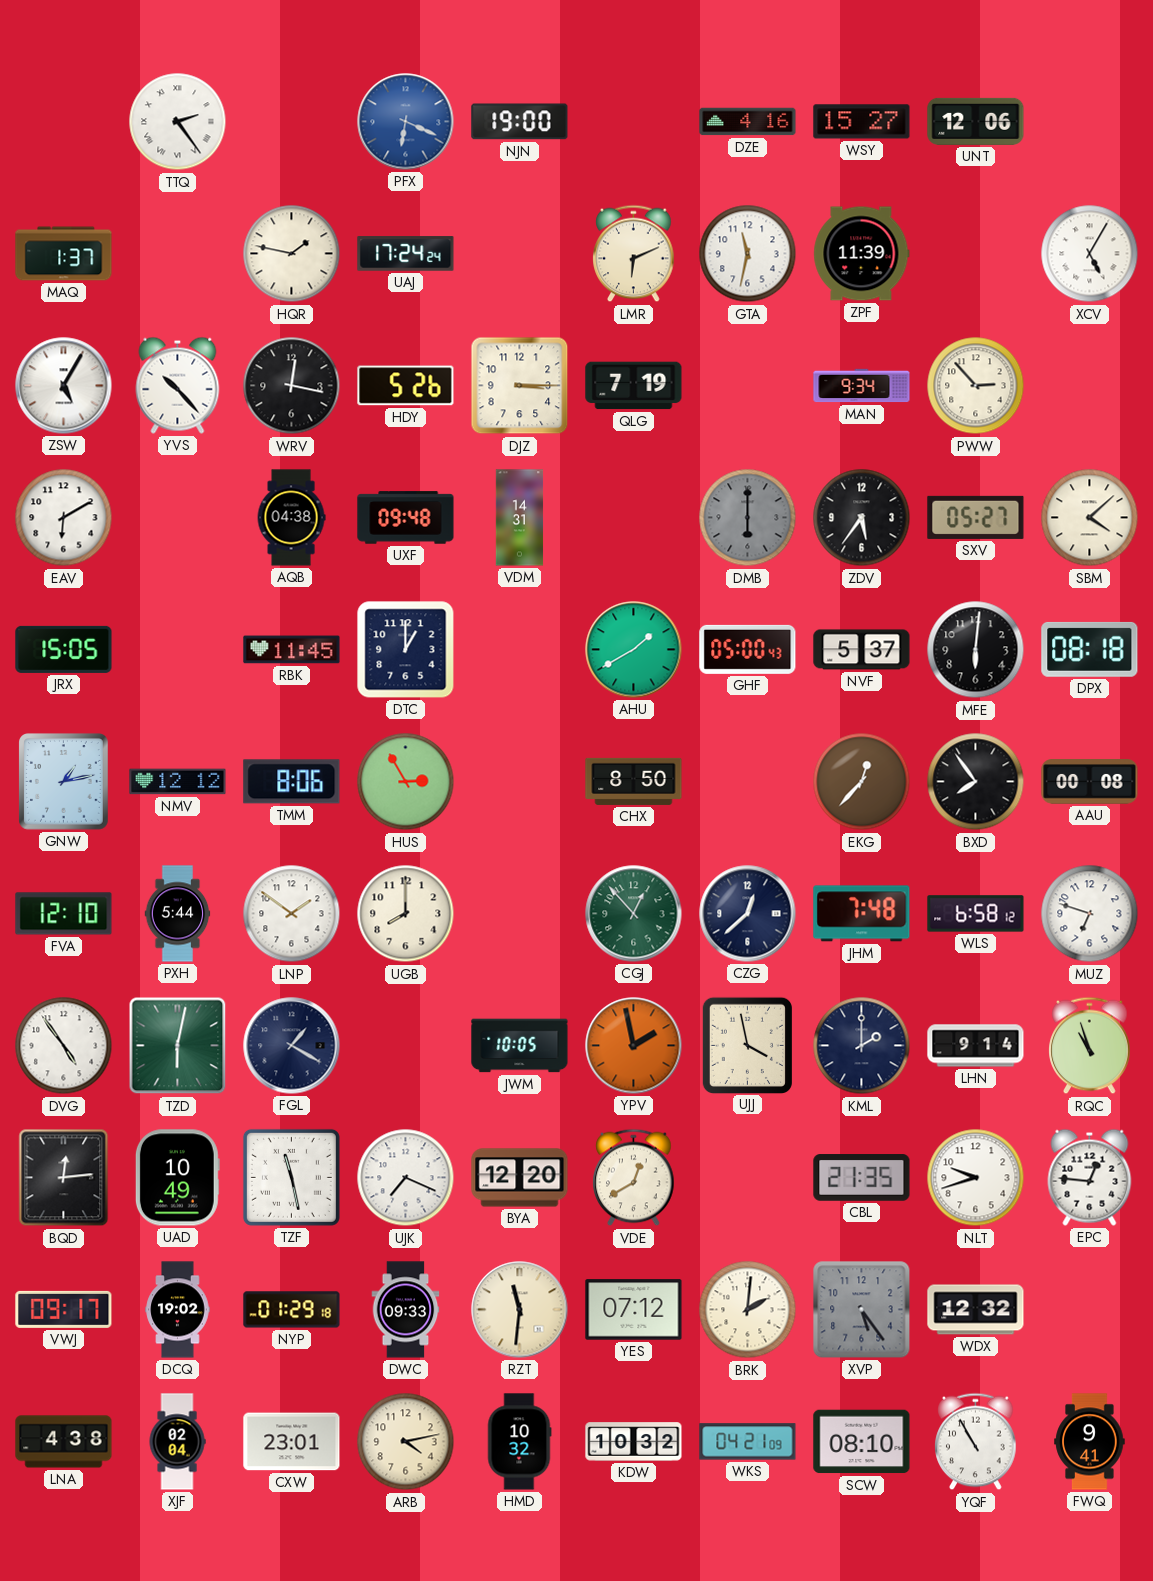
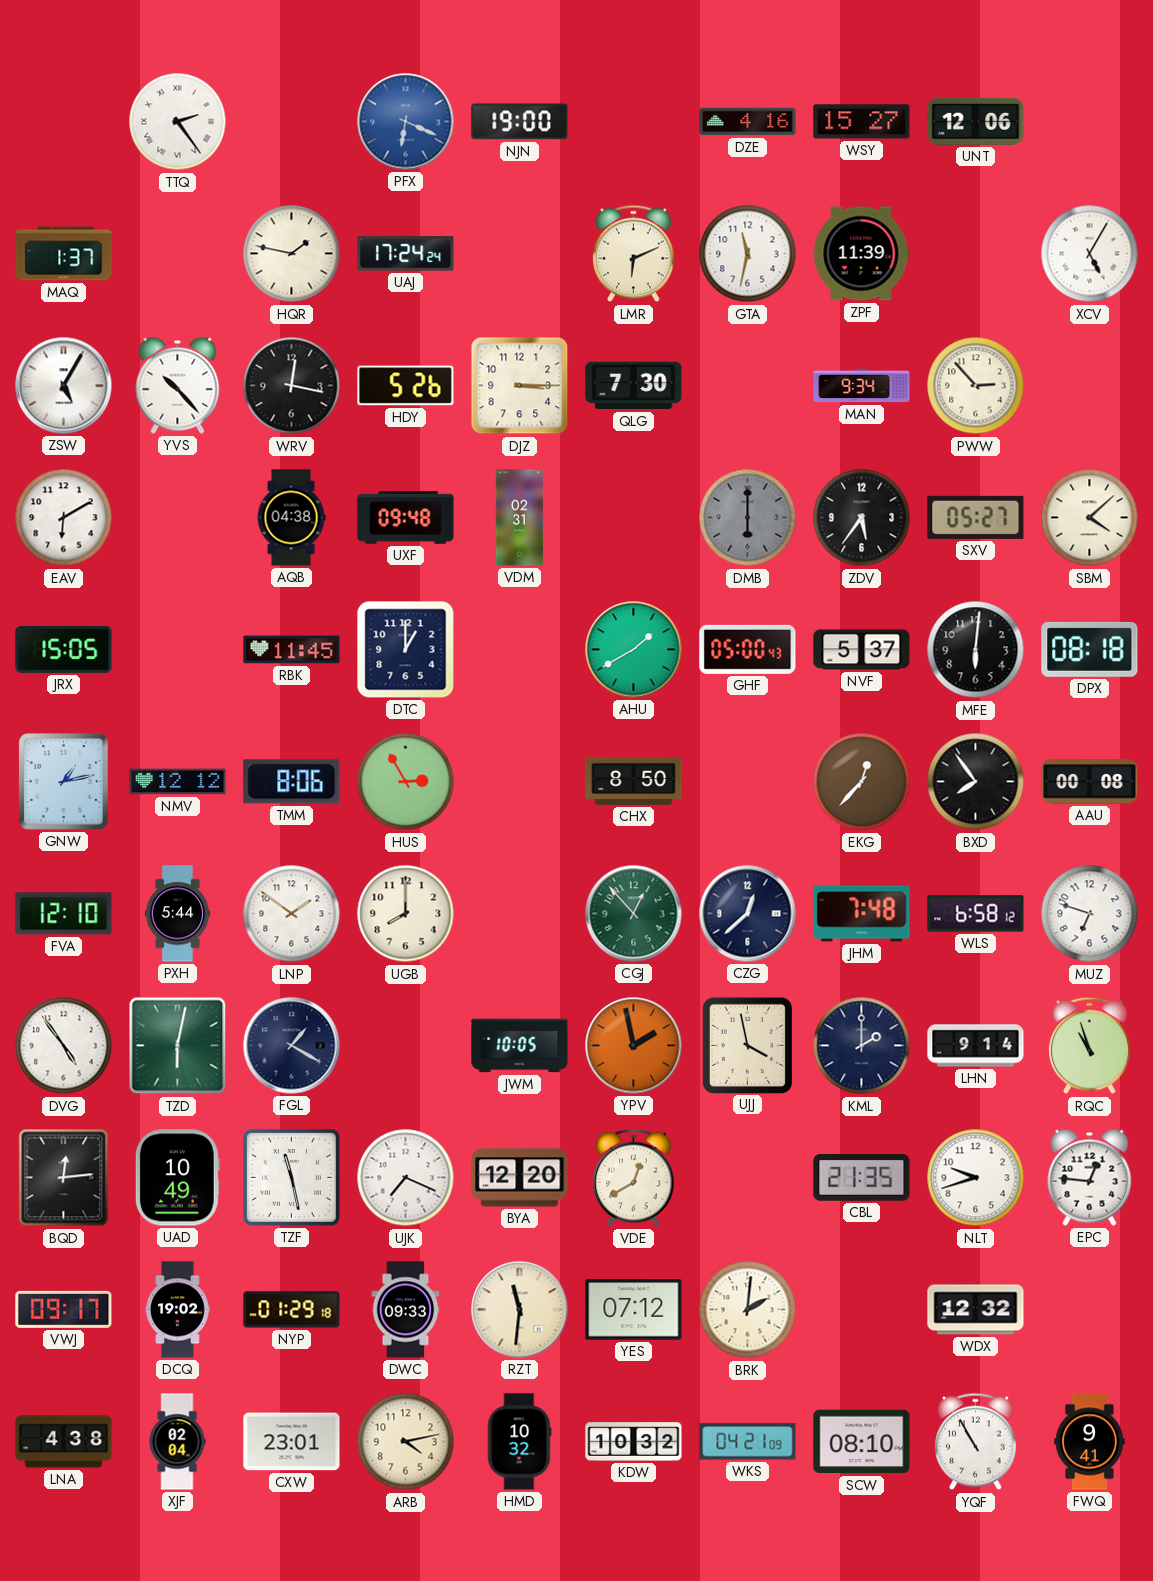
QLG: 7:19 -> 7:30 (634, 386)
VDM: 14:31 -> 02:31 (520, 518)
XVP: 5:24 -> none (862, 1310)
